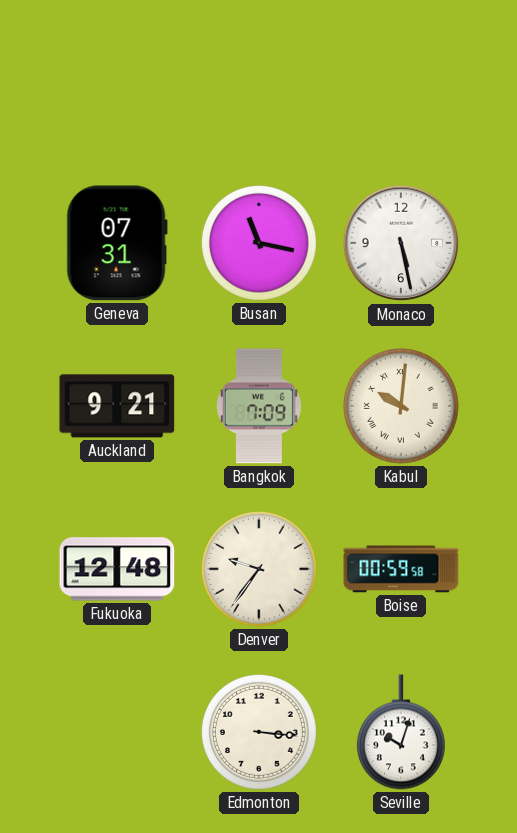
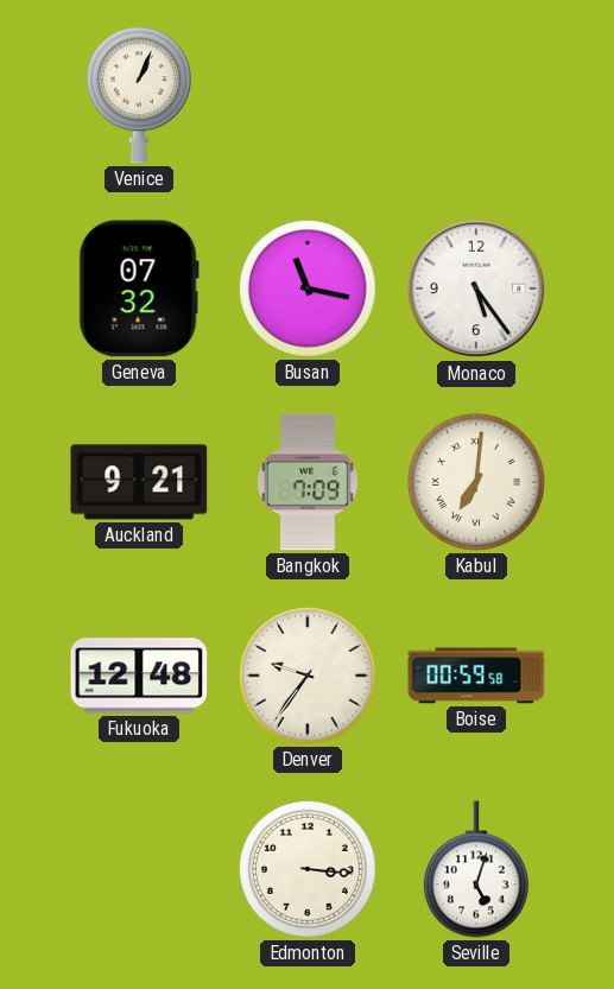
Venice: none -> 1:04 (139, 95)
Geneva: 07:31 -> 07:32 (139, 289)
Monaco: 5:28 -> 5:24 (476, 289)
Kabul: 10:01 -> 7:01 (476, 482)
Seville: 10:03 -> 5:03 (476, 869)
